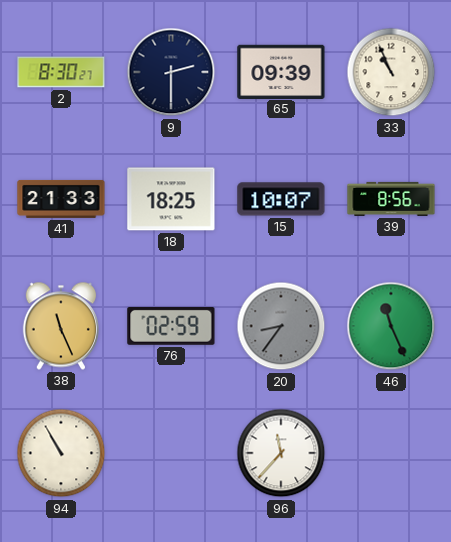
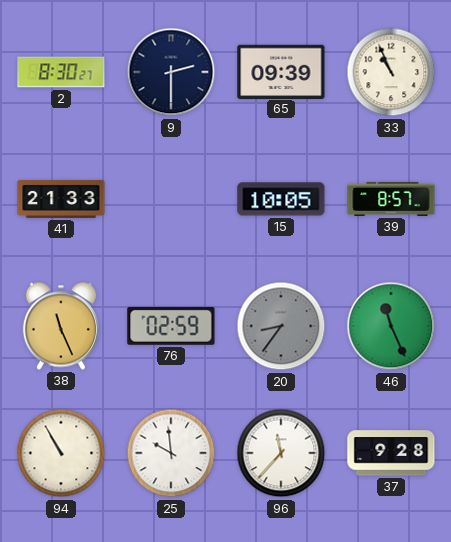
18: 18:25 -> none (171, 199)
15: 10:07 -> 10:05 (281, 199)
39: 8:56 -> 8:57 (391, 199)
25: none -> 9:59 (171, 453)
37: none -> 9:28 (391, 453)
